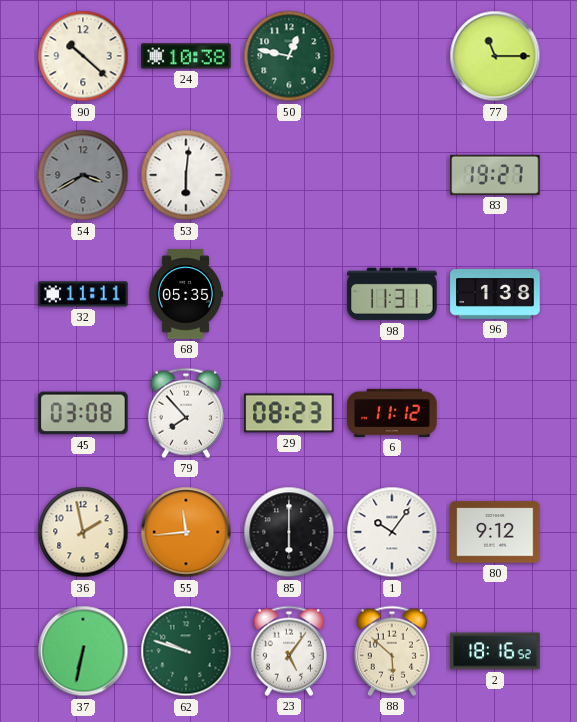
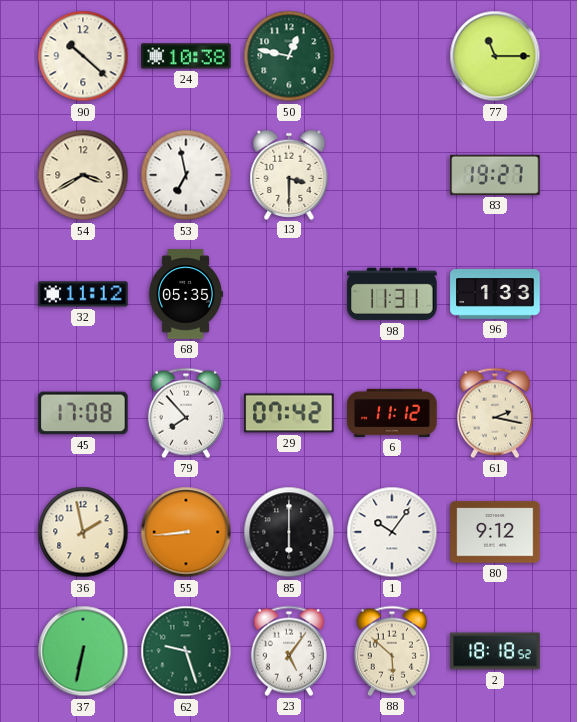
54 dial: grey -> cream (83, 175)
53: 6:01 -> 6:58 (186, 175)
13: none -> 3:30 (289, 174)
32: 11:11 -> 11:12 (83, 294)
96: 1:38 -> 1:33 (495, 295)
45: 03:08 -> 17:08 (83, 413)
29: 08:23 -> 07:42 (289, 413)
61: none -> 2:17 (495, 413)
55: 11:44 -> 8:44 (186, 532)
62: 9:48 -> 9:27 (186, 651)
2: 18:16 -> 18:18 (495, 651)
